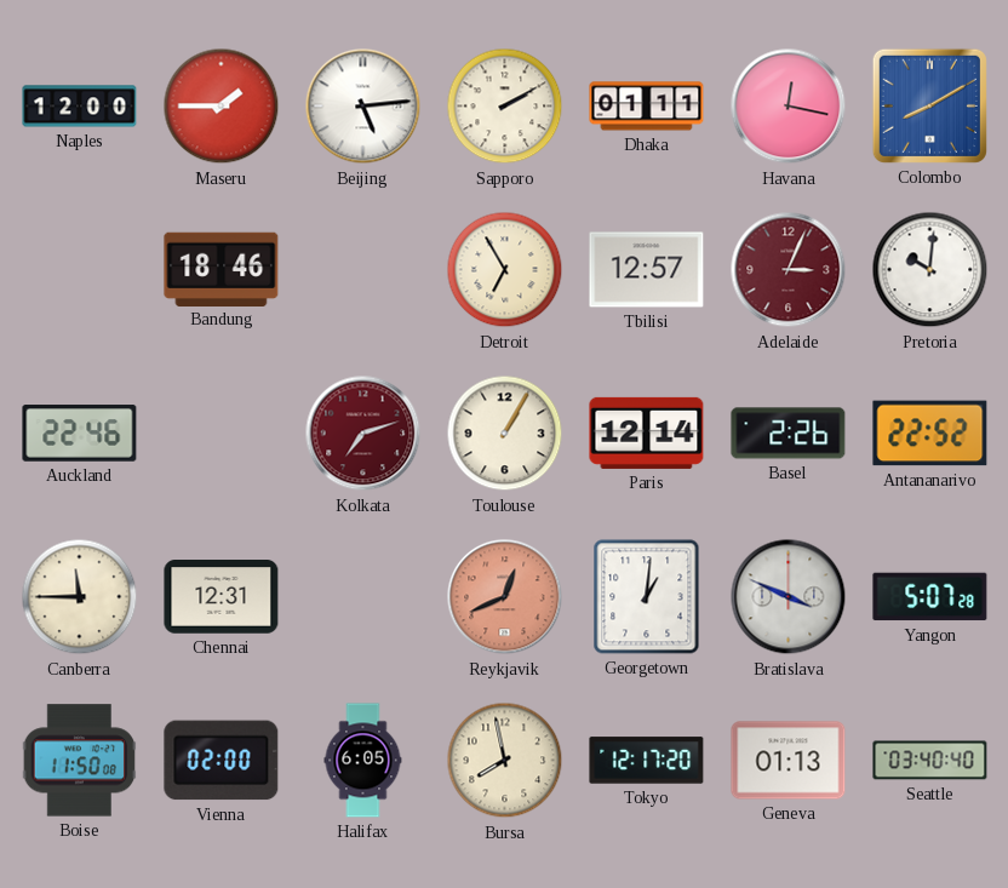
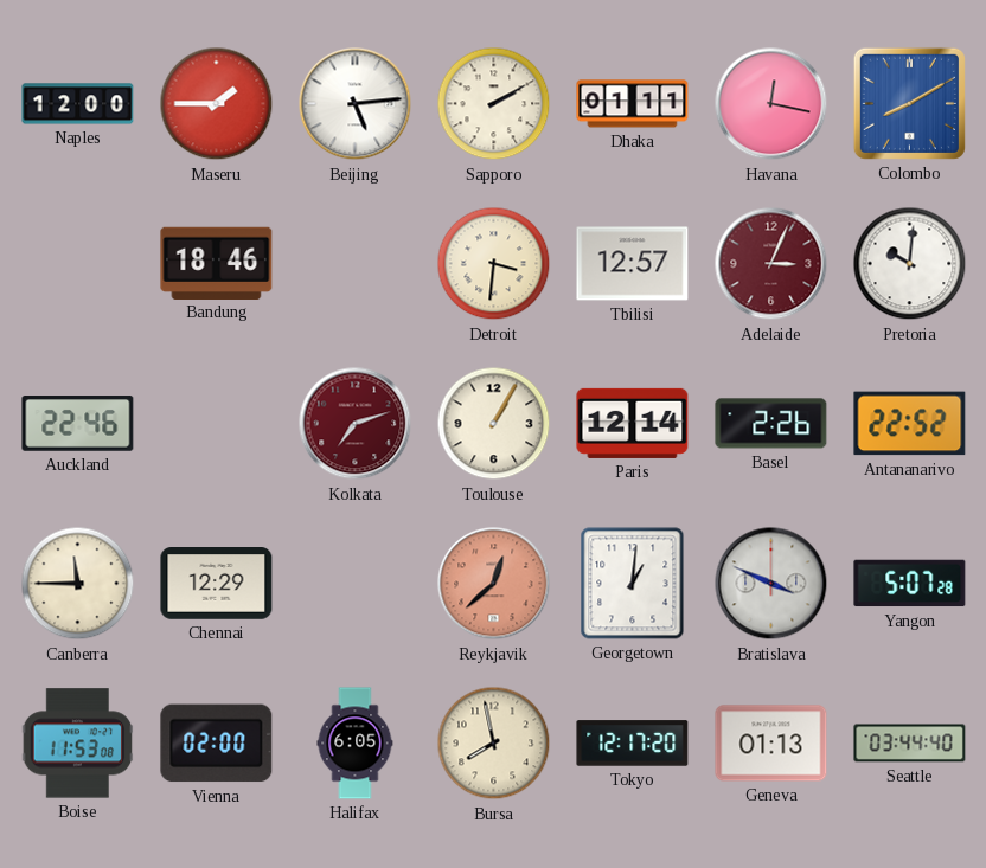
Detroit: 6:55 -> 3:31 (494, 264)
Chennai: 12:31 -> 12:29 (217, 584)
Reykjavik: 12:41 -> 12:38 (494, 584)
Boise: 11:50 -> 11:53 (78, 744)
Seattle: 03:40 -> 03:44 (910, 744)
